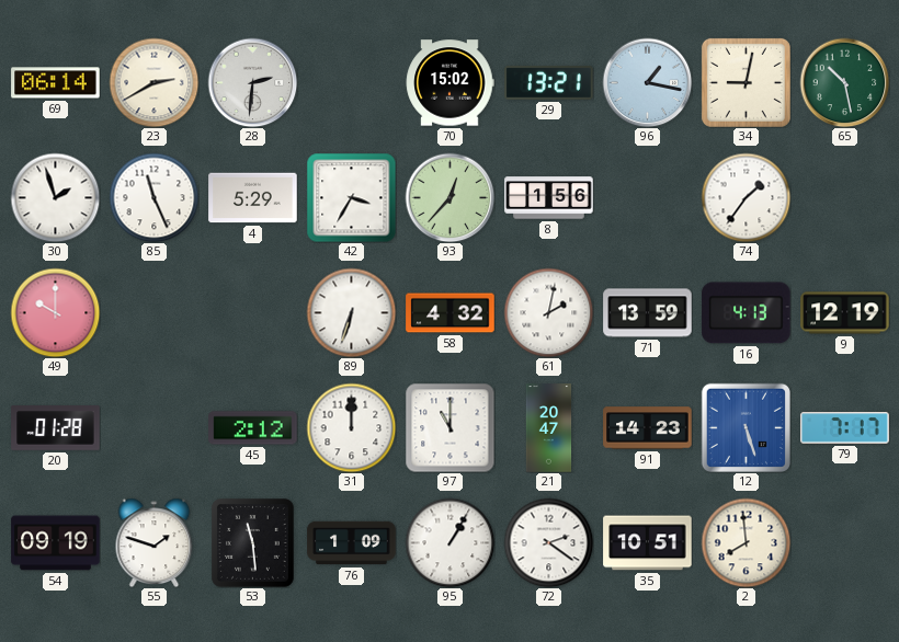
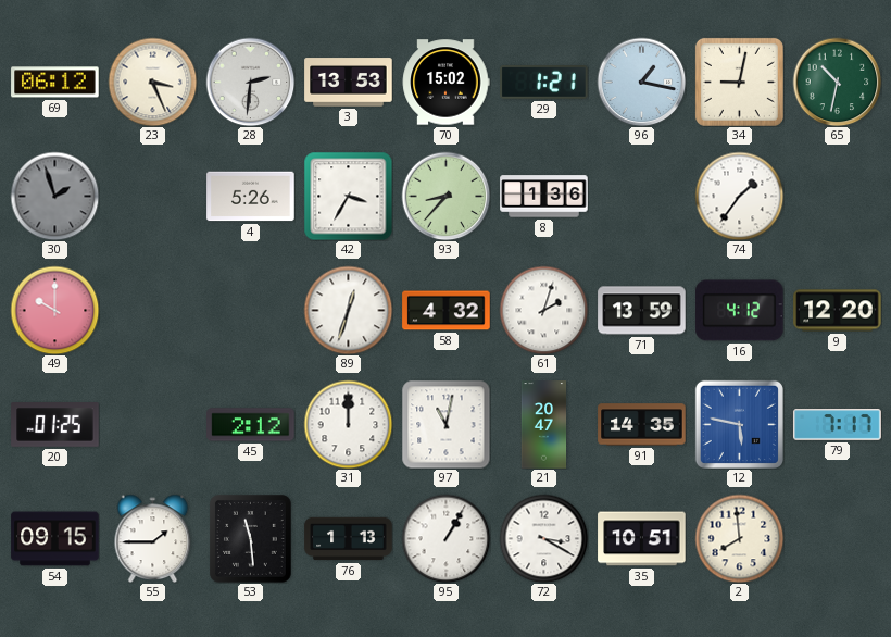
69: 06:14 -> 06:12 (55, 83)
23: 2:40 -> 3:26 (152, 82)
3: none -> 13:53 (349, 83)
29: 13:21 -> 1:21 (544, 83)
65: 10:28 -> 10:32 (837, 82)
30 dial: white -> grey (54, 196)
85: 11:26 -> none (153, 197)
4: 5:29 -> 5:26 (251, 197)
93: 12:37 -> 8:37 (446, 196)
8: 1:56 -> 1:36 (544, 197)
89: 6:33 -> 12:33 (348, 310)
61: 2:02 -> 2:03 (543, 310)
16: 4:13 -> 4:12 (740, 311)
9: 12:19 -> 12:20 (838, 311)
20: 01:28 -> 01:25 (55, 425)
97: 11:00 -> 11:02 (446, 424)
91: 14:23 -> 14:35 (642, 425)
12: 5:27 -> 5:47 (739, 424)
54: 09:19 -> 09:15 (55, 539)
55: 1:48 -> 1:45 (153, 538)
76: 1:09 -> 1:13 (349, 539)
72: 2:21 -> 3:20 (543, 538)
